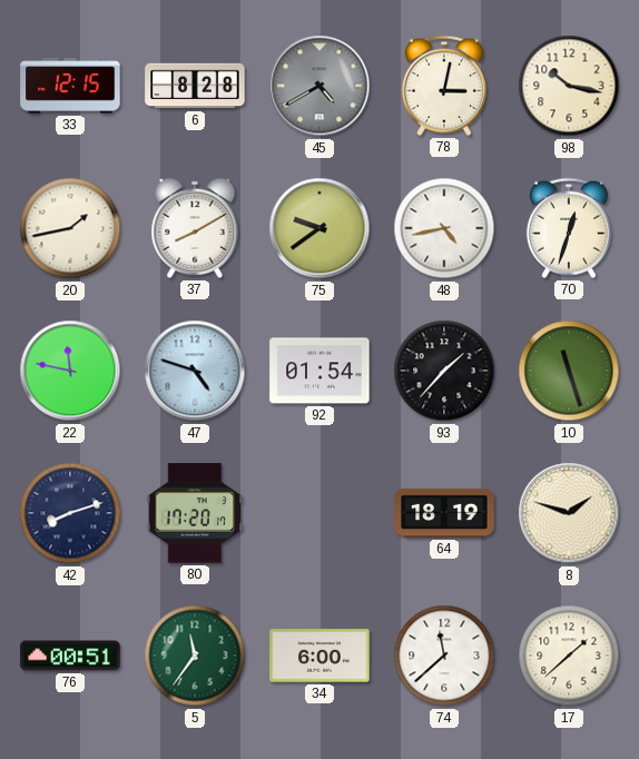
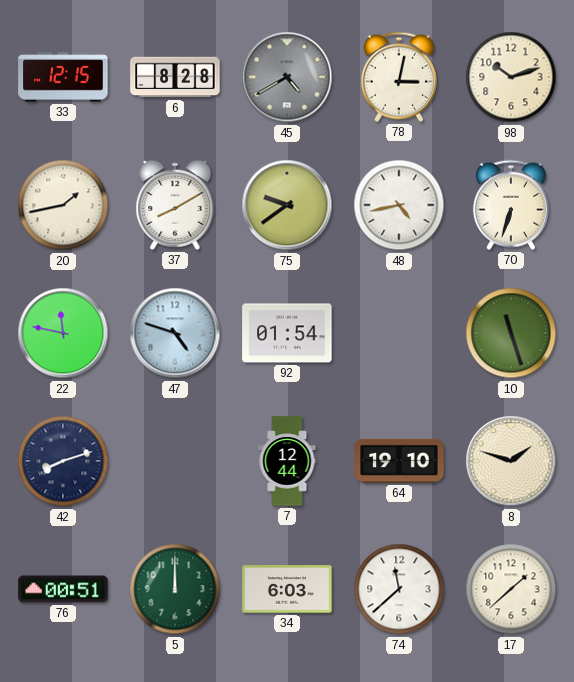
98: 10:17 -> 10:12 (511, 77)
70: 12:33 -> 6:33 (511, 205)
93: 1:37 -> none (444, 371)
80: 17:20 -> none (195, 513)
7: none -> 12:44 (287, 461)
64: 18:19 -> 19:10 (399, 461)
5: 11:36 -> 12:00 (175, 589)
34: 6:00 -> 6:03 (287, 589)
